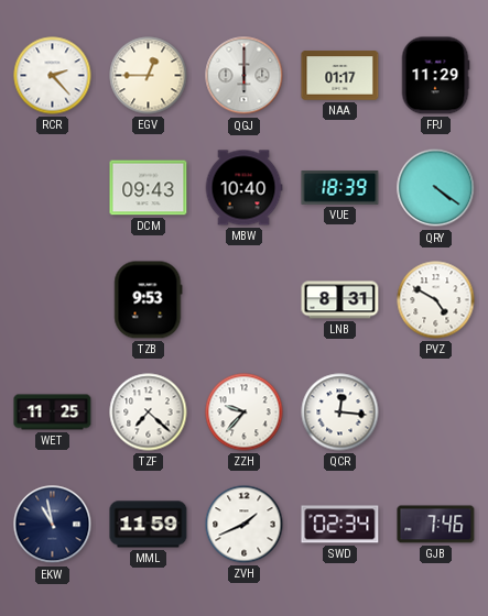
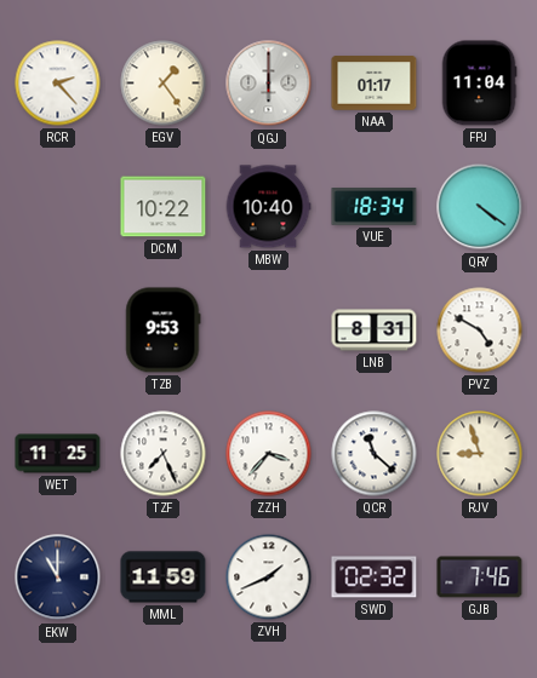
EGV: 12:45 -> 1:24 (164, 84)
FPJ: 11:29 -> 11:04 (479, 84)
DCM: 09:43 -> 10:22 (164, 207)
VUE: 18:39 -> 18:34 (375, 207)
TZF: 7:22 -> 7:26 (164, 454)
ZZH: 9:37 -> 3:37 (269, 454)
QCR: 12:16 -> 11:22 (375, 454)
RJV: none -> 8:57 (480, 454)
EKW: 10:58 -> 11:00 (58, 578)
SWD: 02:34 -> 02:32 (375, 578)
